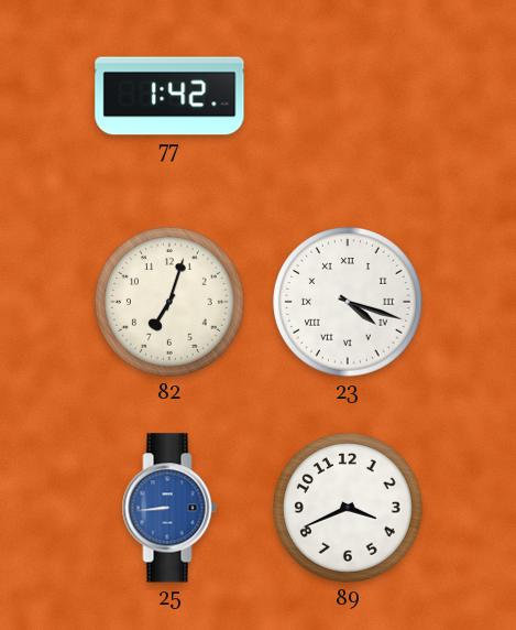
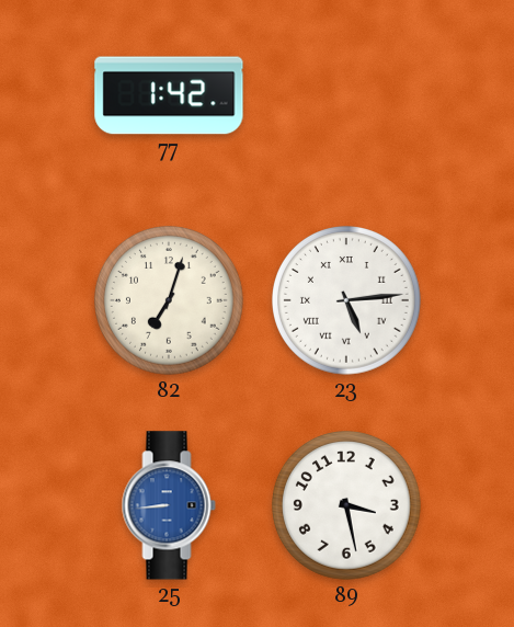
23: 4:18 -> 5:14 (347, 301)
89: 3:41 -> 3:28 (347, 506)
